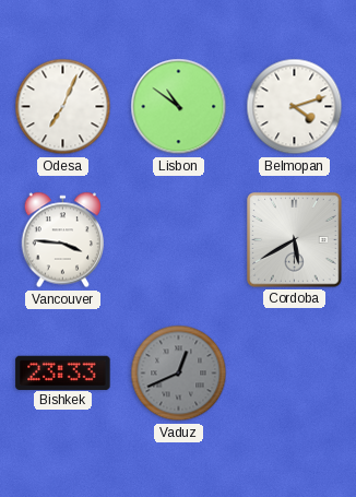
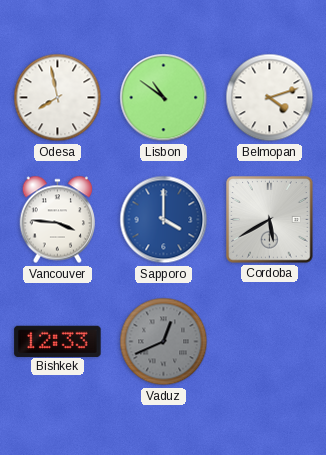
Odesa: 7:04 -> 7:58 (58, 98)
Sapporo: none -> 4:00 (164, 220)
Bishkek: 23:33 -> 12:33 (58, 341)
